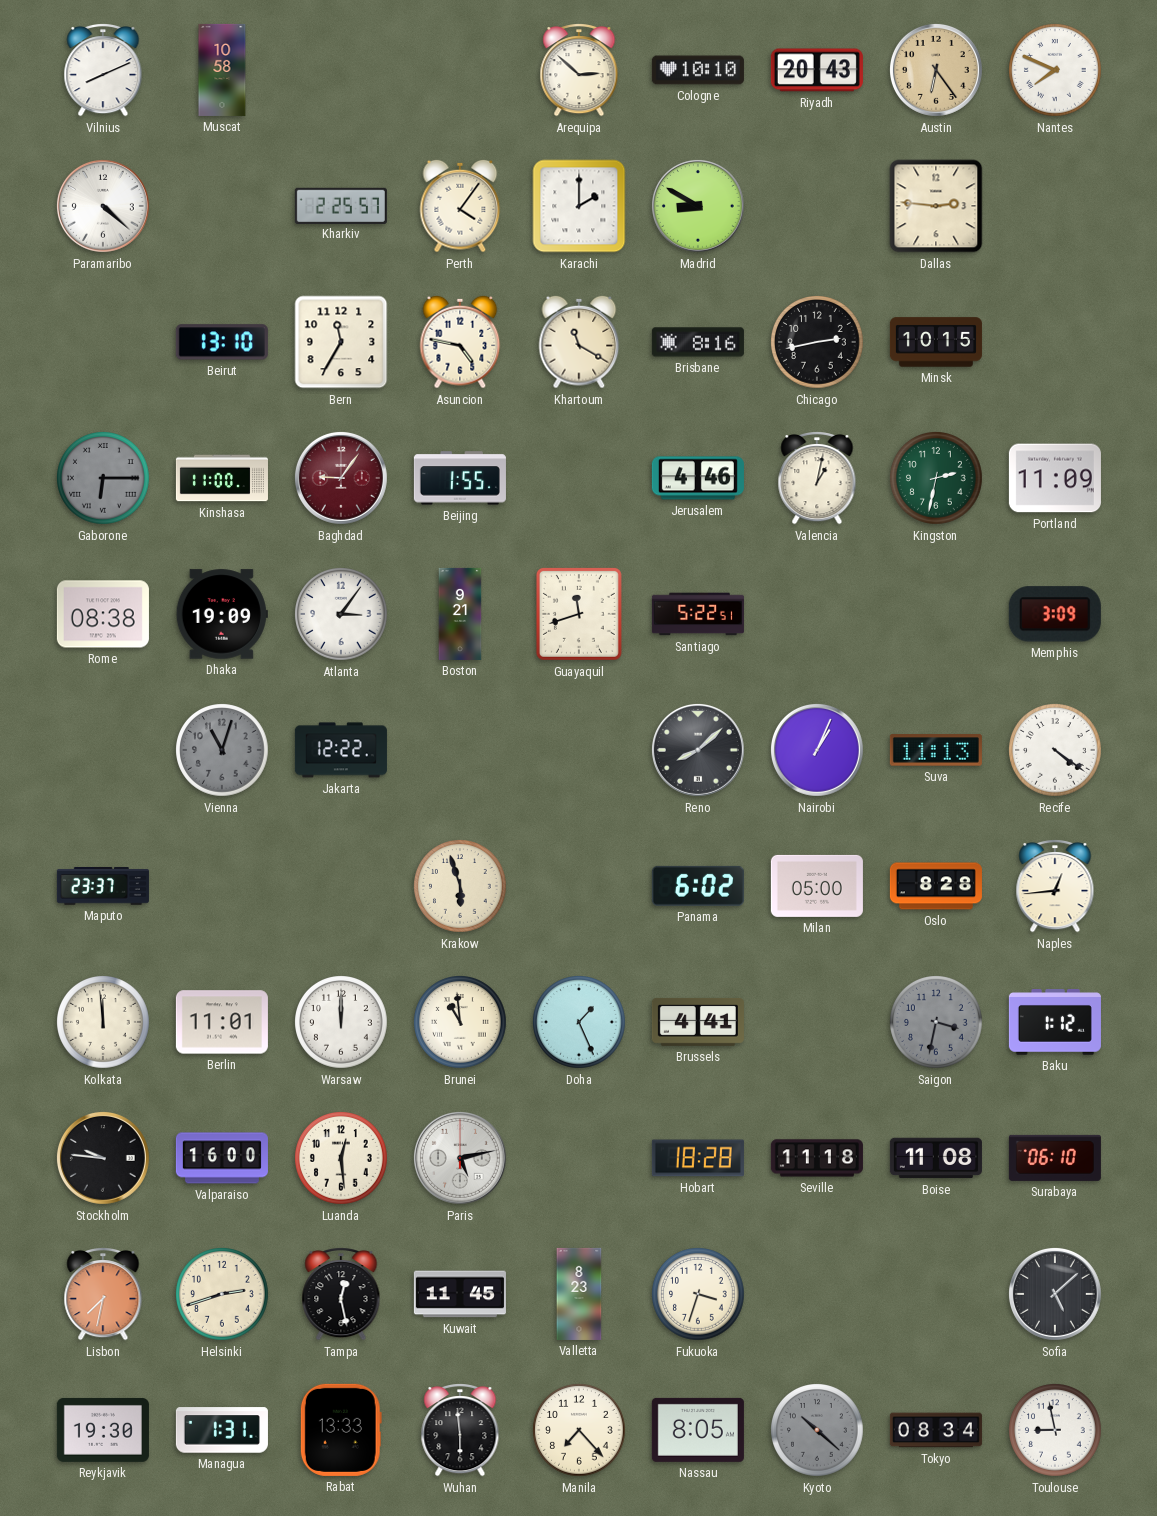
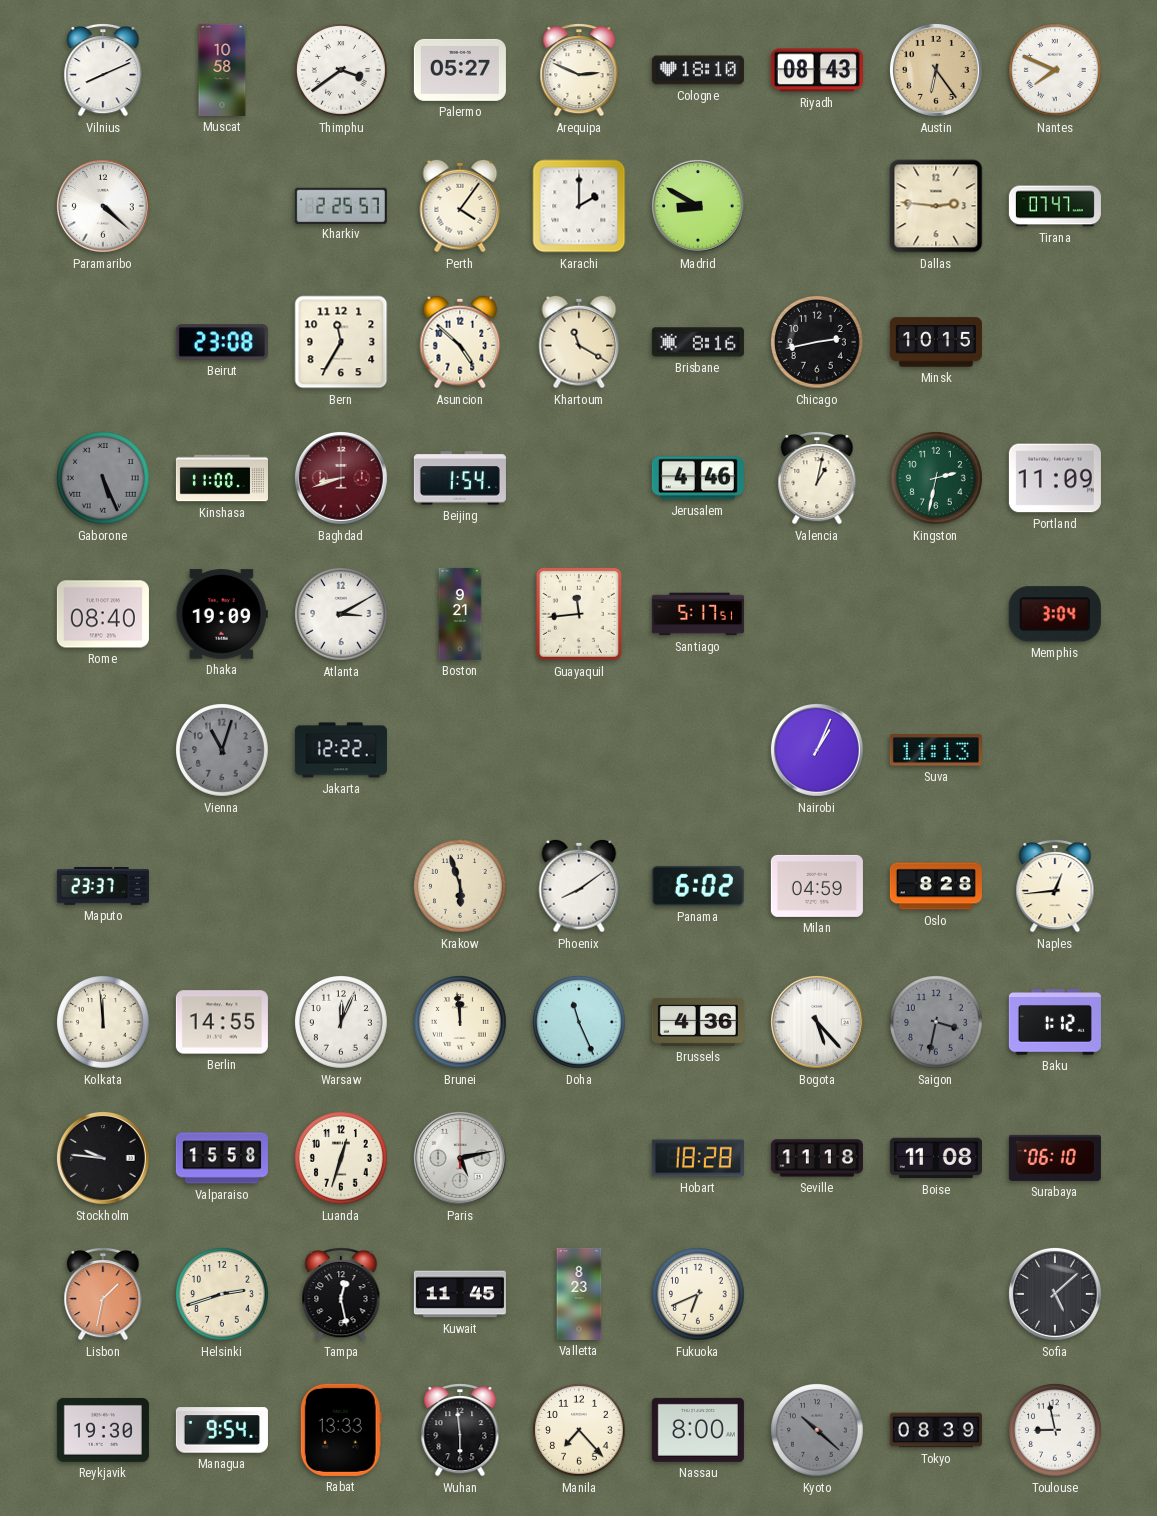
Thimphu: none -> 3:39 (342, 71)
Palermo: none -> 05:27 (460, 70)
Arequipa: 2:52 -> 2:49 (579, 71)
Cologne: 10:10 -> 18:10 (698, 70)
Riyadh: 20:43 -> 08:43 (817, 70)
Tirana: none -> 07:47 (1055, 206)
Beirut: 13:10 -> 23:08 (222, 342)
Asuncion: 4:47 -> 4:52 (460, 342)
Gaborone: 6:15 -> 5:26 (104, 479)
Baghdad: 9:06 -> 8:42 (341, 478)
Beijing: 1:55 -> 1:54 (460, 478)
Rome: 08:38 -> 08:40 (103, 614)
Atlanta: 3:06 -> 3:10 (342, 615)
Guayaquil: 11:42 -> 11:44 (579, 614)
Santiago: 5:22 -> 5:17 (698, 614)
Memphis: 3:09 -> 3:04 (1055, 614)
Reno: 8:08 -> none (698, 750)
Recife: 4:21 -> none (1056, 751)
Phoenix: none -> 8:09 (579, 886)
Milan: 05:00 -> 04:59 (817, 886)
Berlin: 11:01 -> 14:55 (222, 1022)
Warsaw: 12:00 -> 12:04 (342, 1023)
Brunei: 10:59 -> 11:59 (461, 1023)
Doha: 1:26 -> 11:26 (580, 1023)
Brussels: 4:41 -> 4:36 (698, 1022)
Bogota: none -> 5:23 (817, 1022)
Valparaiso: 16:00 -> 15:58 (222, 1158)
Luanda: 12:29 -> 12:33 (342, 1159)
Lisbon: 7:32 -> 1:32 (103, 1295)
Fukuoka: 3:33 -> 6:41 (699, 1295)
Managua: 1:31 -> 9:54 (222, 1430)
Nassau: 8:05 -> 8:00 (698, 1430)
Tokyo: 08:34 -> 08:39 (936, 1430)
